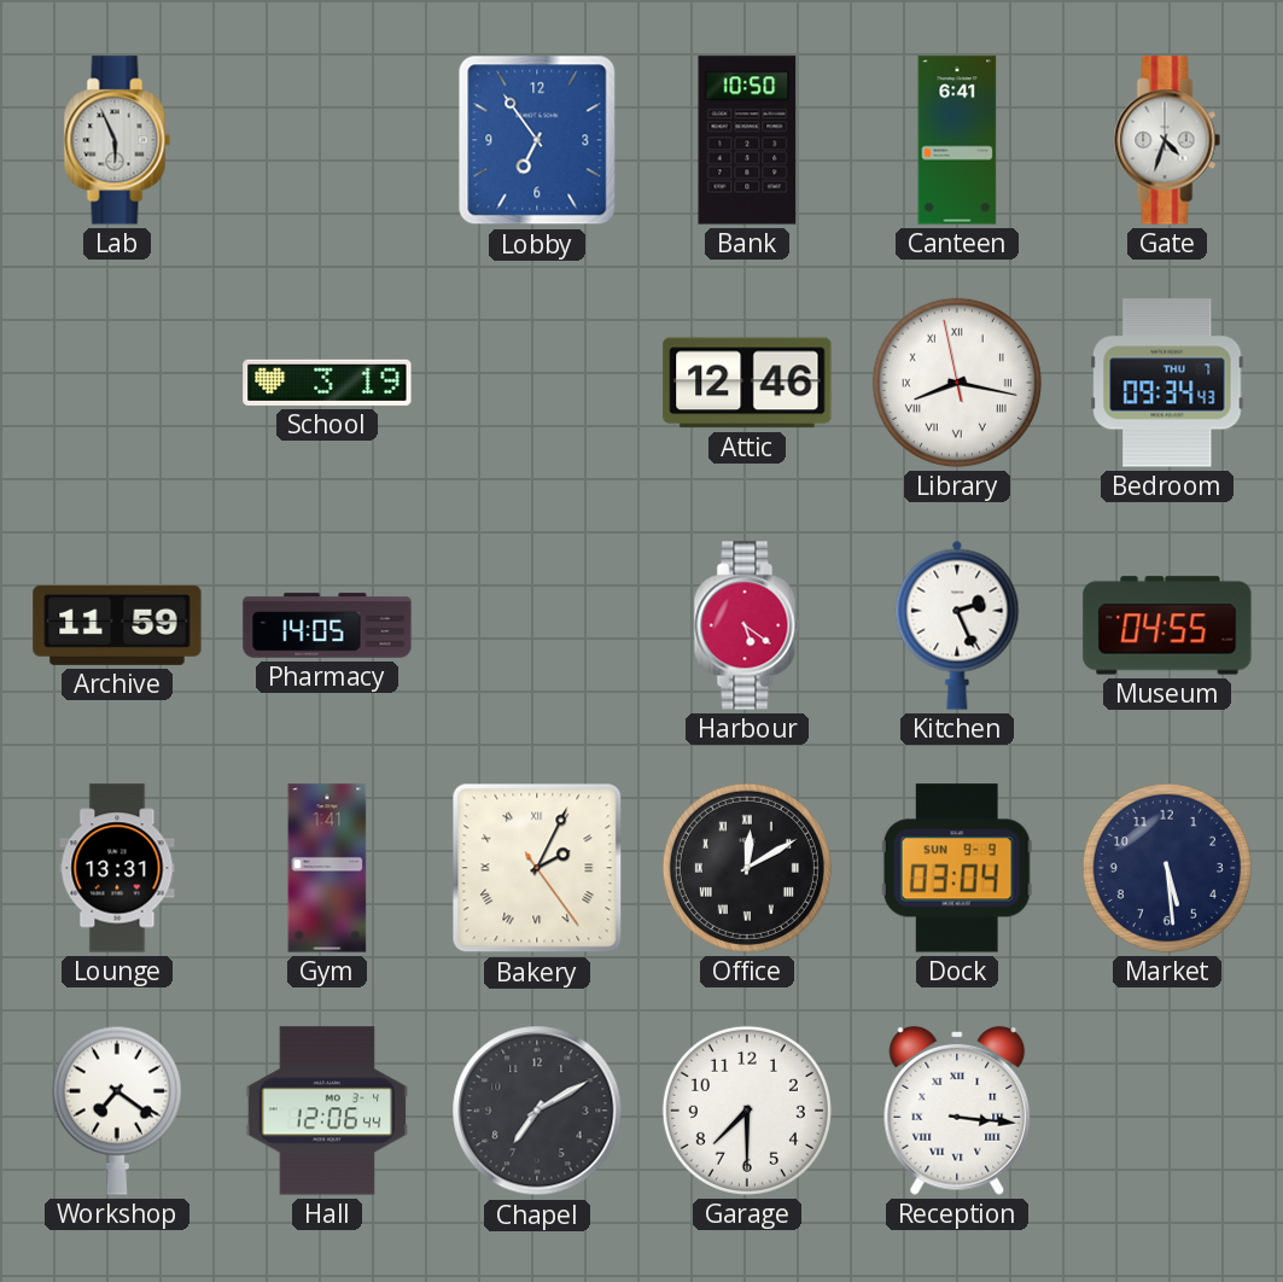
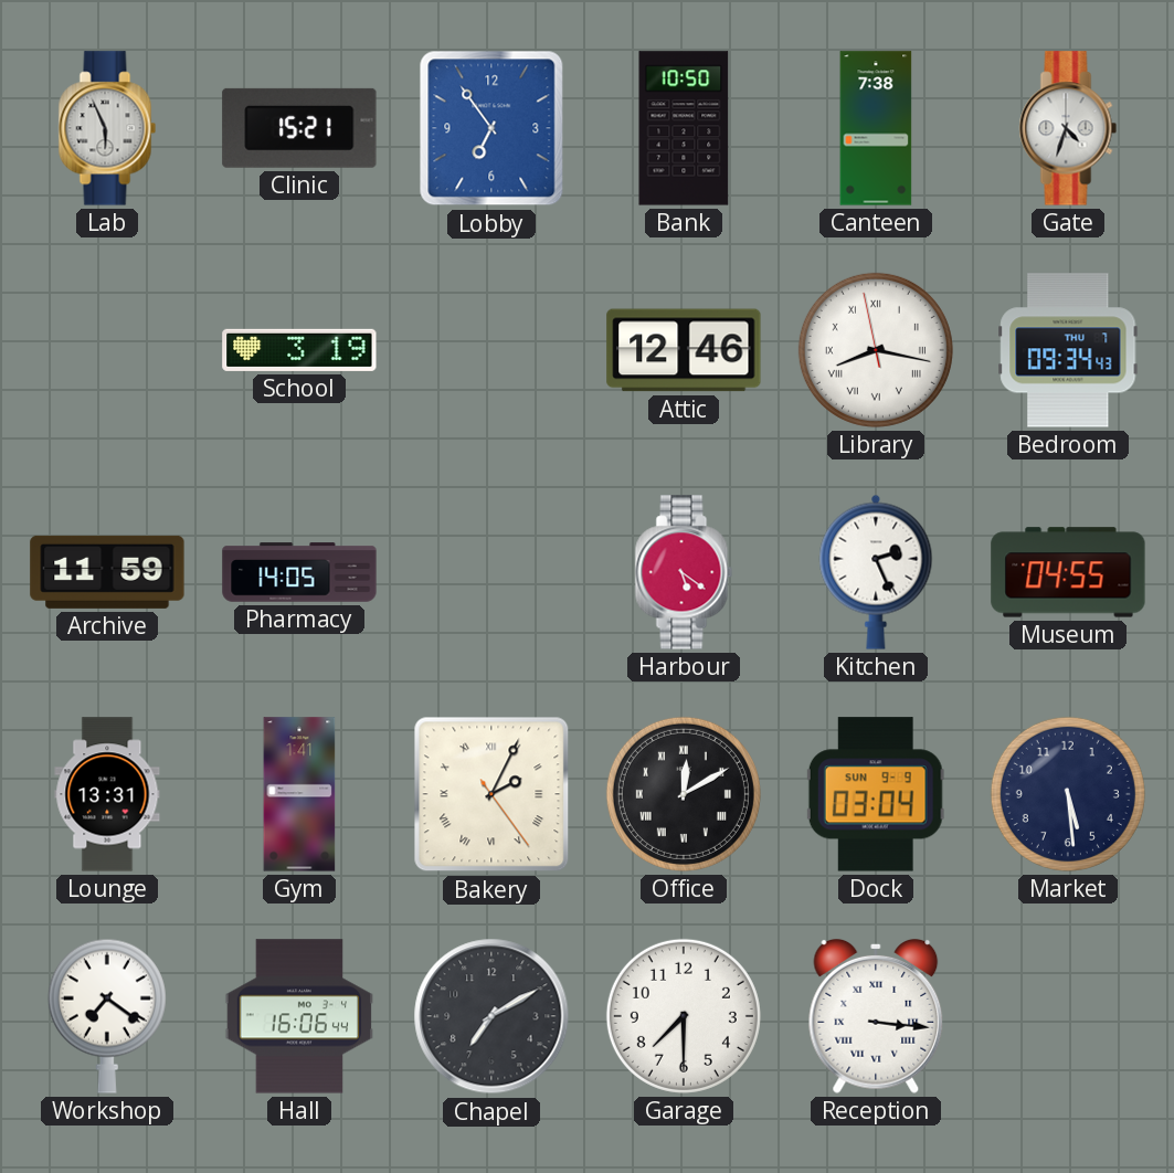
Clinic: none -> 15:21 (299, 128)
Canteen: 6:41 -> 7:38 (876, 128)
Hall: 12:06 -> 16:06 (299, 1016)
